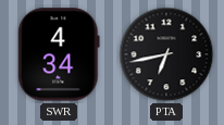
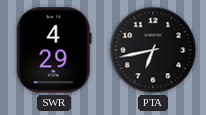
SWR: 4:34 -> 4:29 (54, 50)
